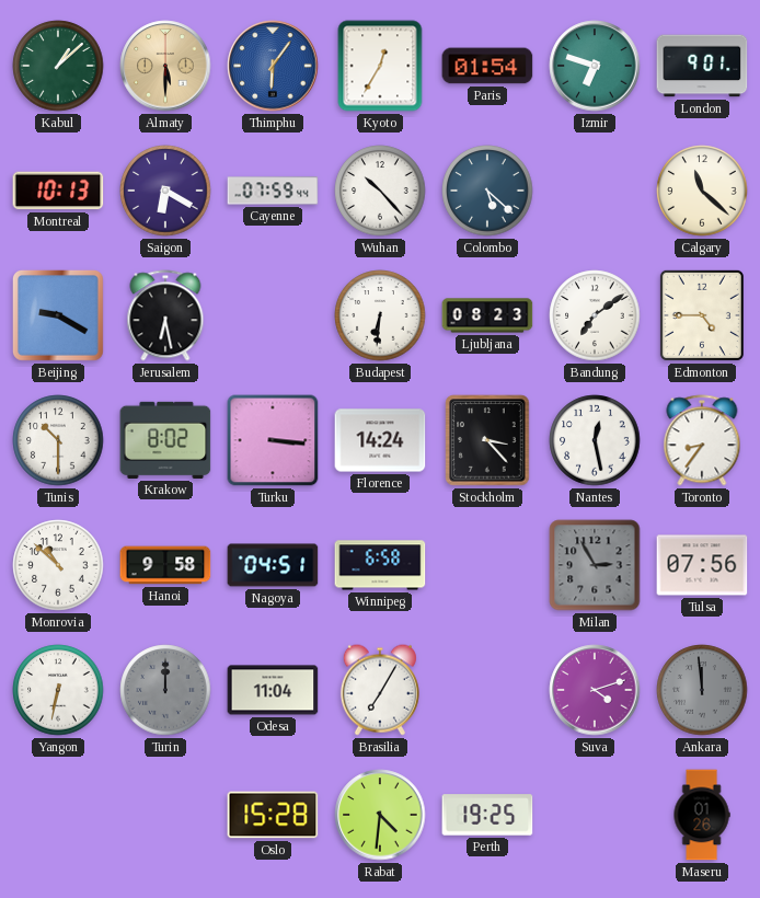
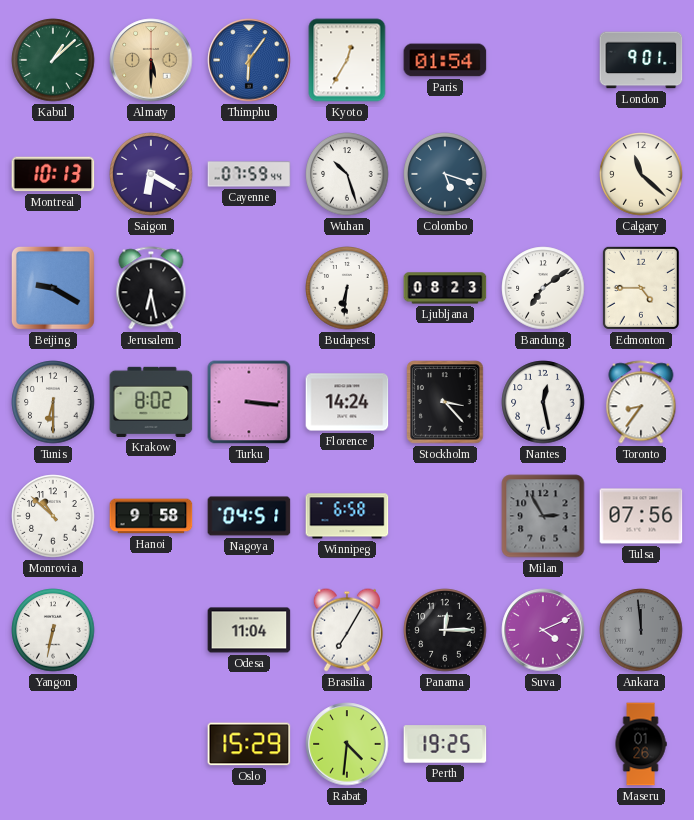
Izmir: 6:48 -> none (595, 66)
Wuhan: 10:23 -> 10:27 (347, 174)
Colombo: 5:22 -> 5:18 (445, 174)
Tunis: 10:30 -> 6:30 (53, 402)
Turin: 12:00 -> none (165, 690)
Panama: none -> 12:15 (445, 630)
Suva: 4:12 -> 4:11 (543, 630)
Oslo: 15:28 -> 15:29 (249, 744)
